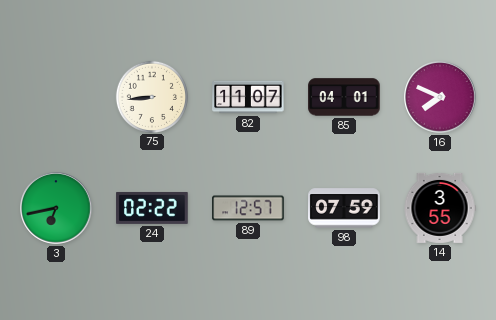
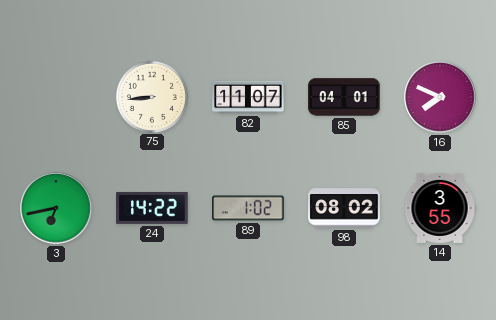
24: 02:22 -> 14:22 (152, 208)
89: 12:57 -> 1:02 (248, 208)
98: 07:59 -> 08:02 (344, 208)
